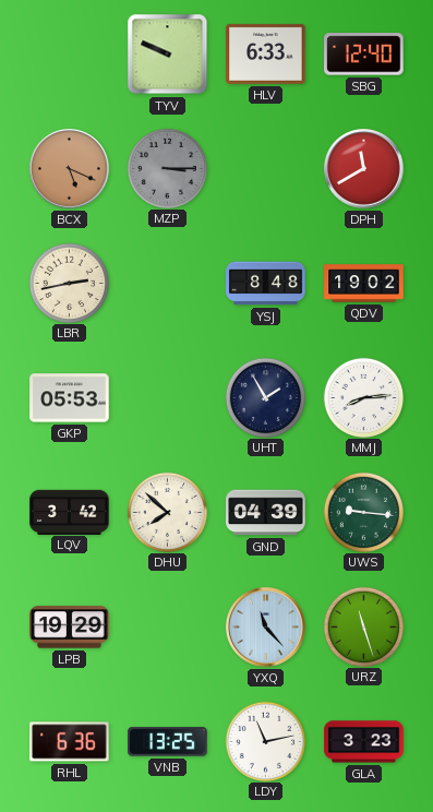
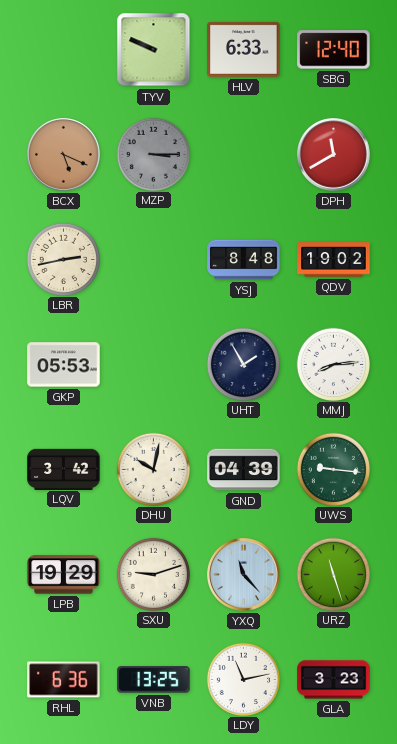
DHU: 7:52 -> 10:02 (153, 469)
SXU: none -> 9:12 (153, 574)
